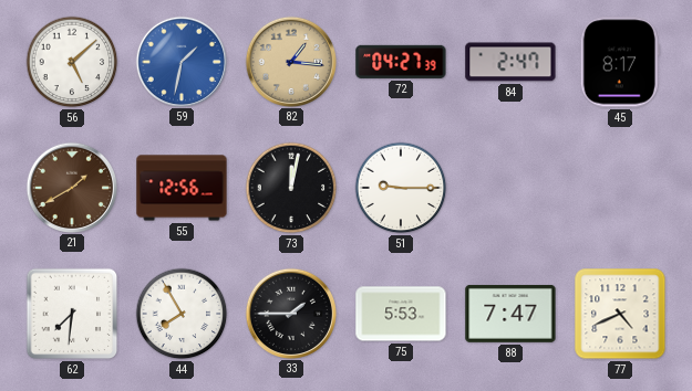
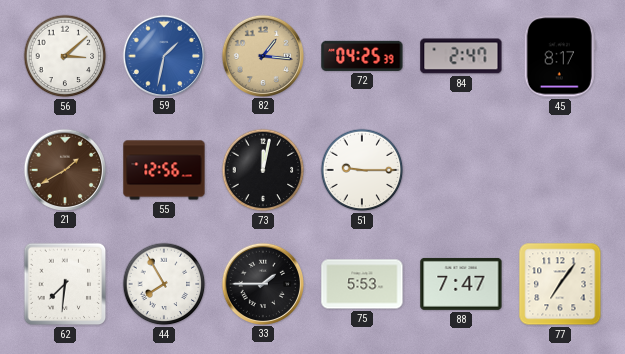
56: 5:08 -> 3:08 (65, 56)
72: 04:27 -> 04:25 (362, 56)
77: 4:41 -> 7:06 (560, 284)
